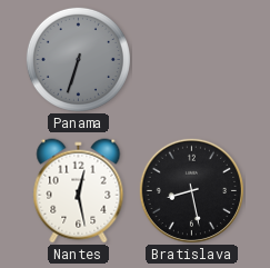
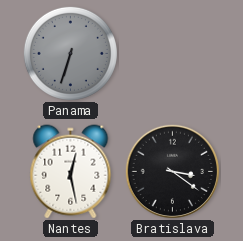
Bratislava: 8:28 -> 3:21 (172, 171)
